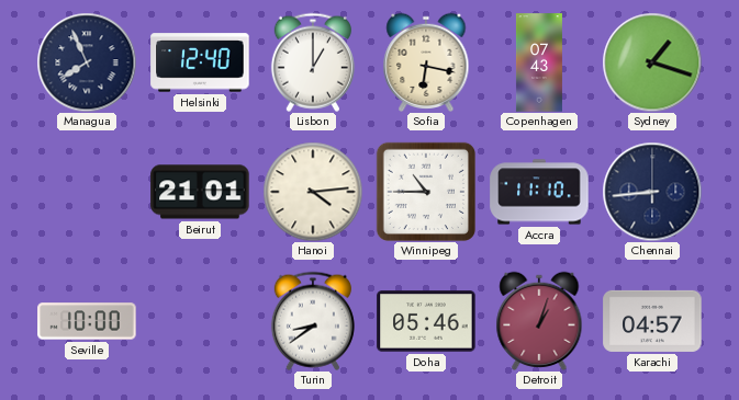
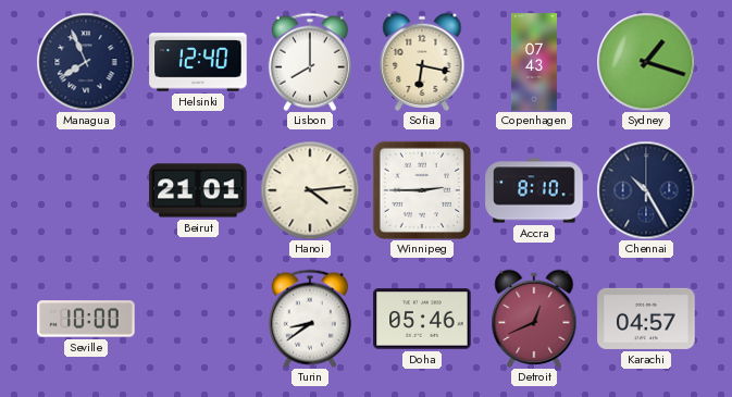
Lisbon: 1:00 -> 8:00 (310, 62)
Winnipeg: 10:45 -> 2:45 (422, 190)
Accra: 11:10 -> 8:10 (534, 190)
Chennai: 8:44 -> 10:25 (646, 190)
Detroit: 1:03 -> 12:41 (534, 319)
